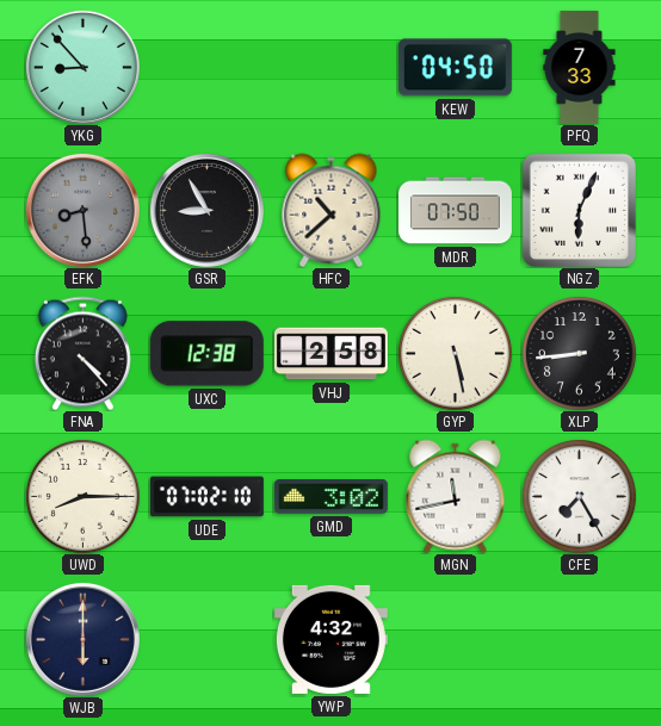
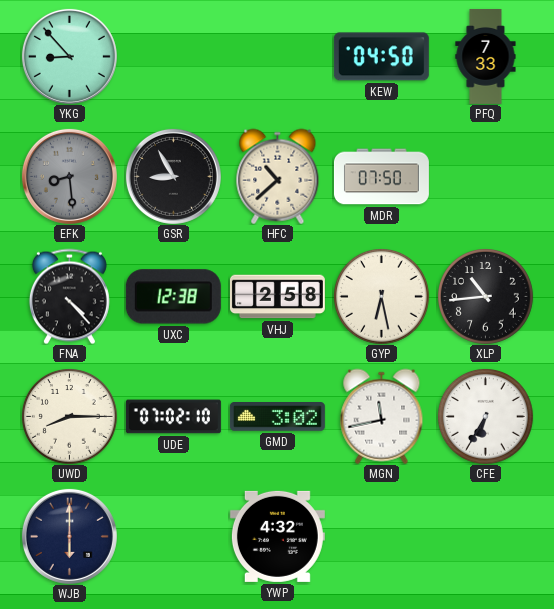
NGZ: 6:04 -> none (579, 210)
GYP: 5:28 -> 6:28 (382, 297)
XLP: 8:44 -> 10:44 (486, 297)
CFE: 7:25 -> 6:35 (486, 417)
